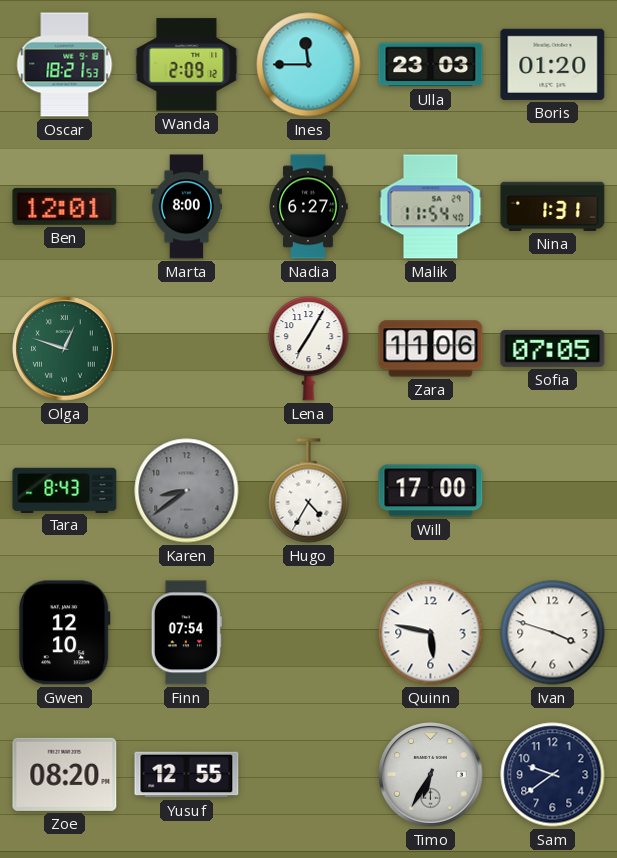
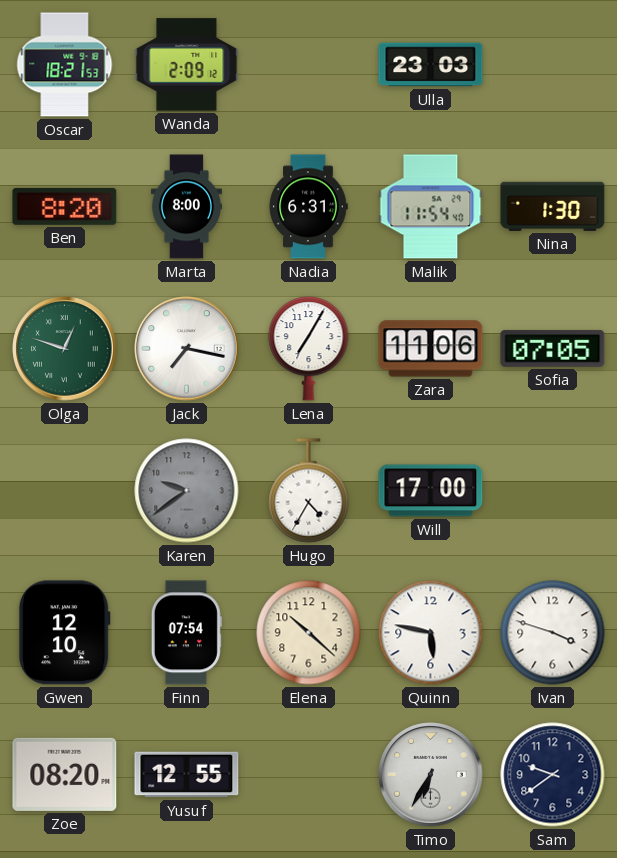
Ines: 11:45 -> none (309, 65)
Boris: 01:20 -> none (553, 64)
Ben: 12:01 -> 8:20 (65, 206)
Nadia: 6:27 -> 6:31 (308, 207)
Nina: 1:31 -> 1:30 (553, 206)
Jack: none -> 7:17 (187, 349)
Tara: 8:43 -> none (65, 490)
Karen: 8:39 -> 9:39 (187, 491)
Elena: none -> 10:22 (309, 633)
